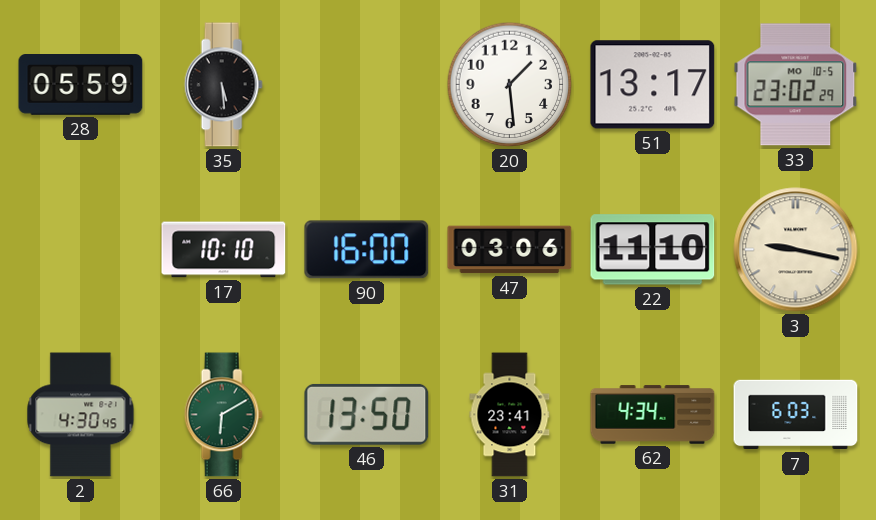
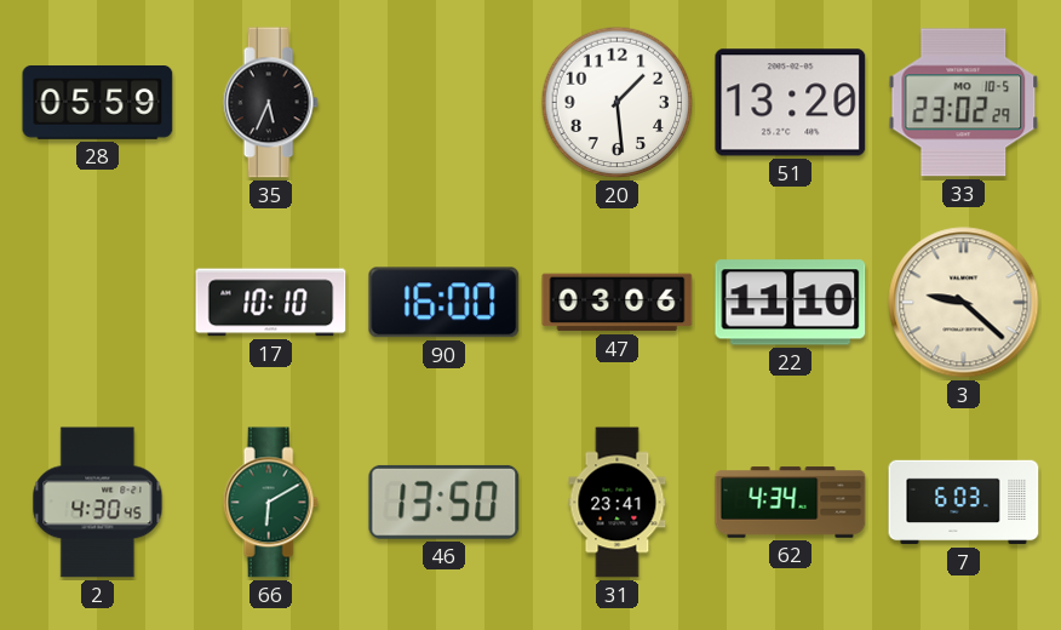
35: 5:29 -> 5:34 (270, 103)
51: 13:17 -> 13:20 (791, 103)
3: 9:17 -> 9:22 (964, 303)
